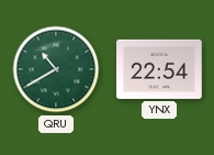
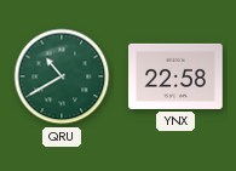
YNX: 22:54 -> 22:58 (175, 76)
